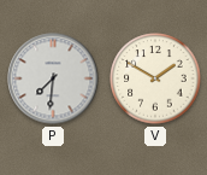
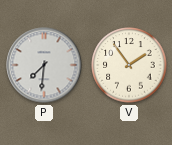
V: 1:50 -> 1:54 (129, 65)
